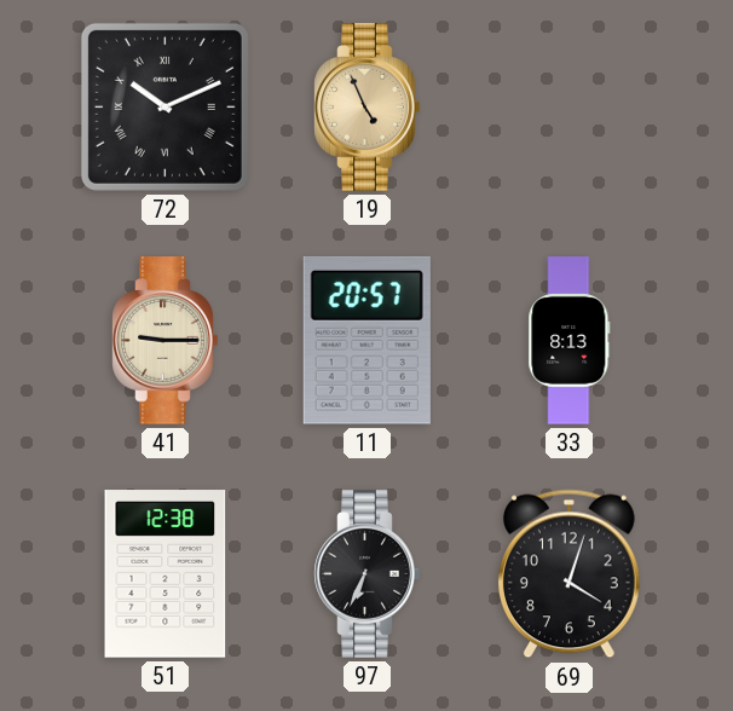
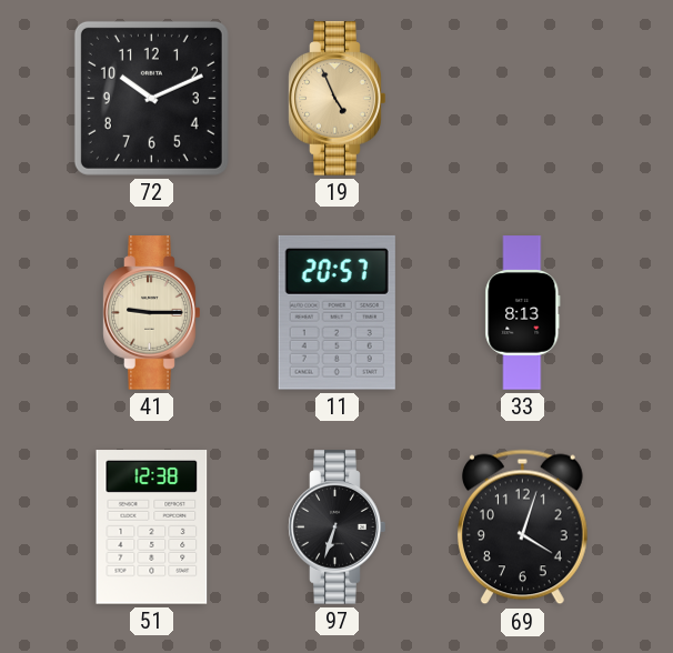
72 numerals: Roman -> Arabic (151, 98)
97: 6:34 -> 6:33 (338, 528)
